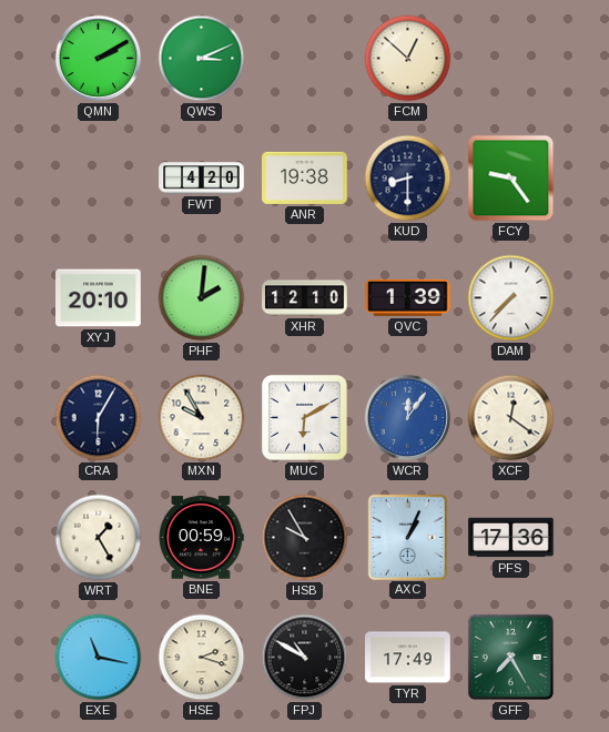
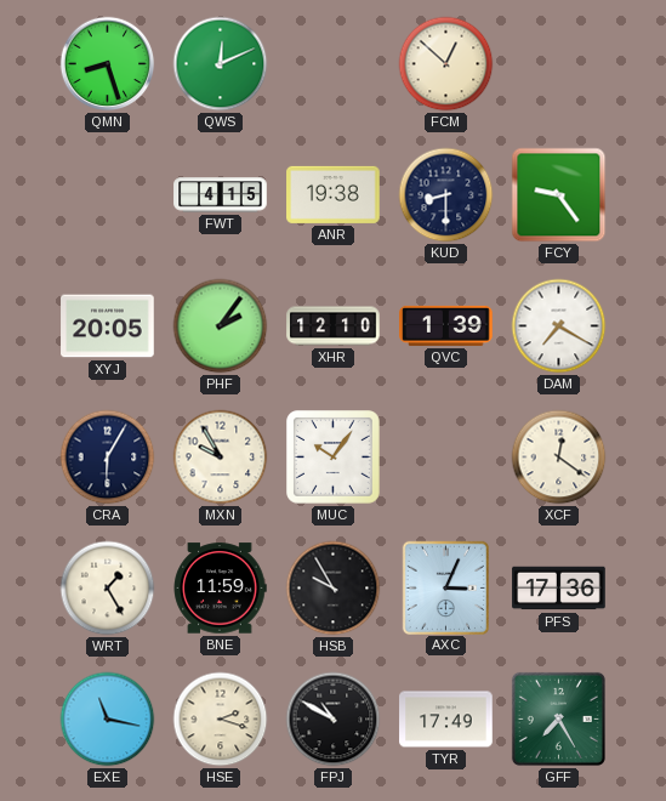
QMN: 2:10 -> 8:27 (108, 64)
QWS: 3:11 -> 12:11 (221, 64)
FWT: 4:20 -> 4:15 (221, 195)
XYJ: 20:10 -> 20:05 (108, 326)
PHF: 2:01 -> 2:06 (221, 326)
DAM: 7:37 -> 7:20 (559, 326)
MUC: 6:10 -> 10:06 (334, 458)
WCR: 12:06 -> none (408, 418)
BNE: 00:59 -> 11:59 (220, 589)
AXC: 1:04 -> 3:04 (445, 587)
